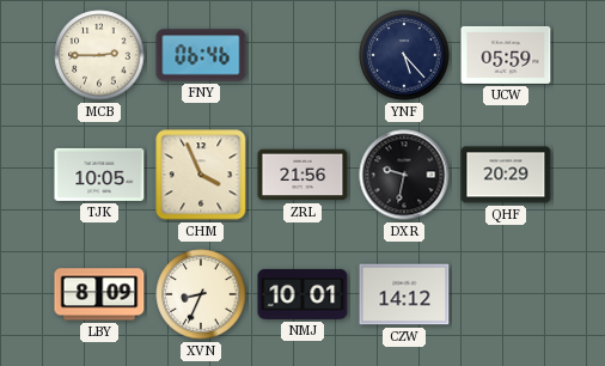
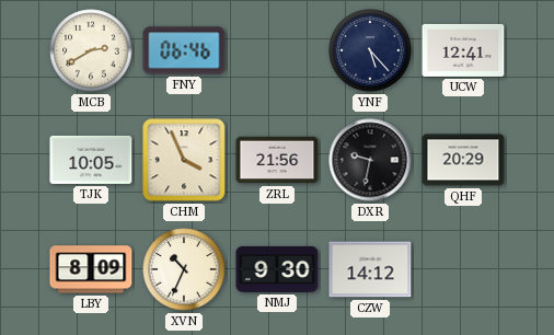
MCB: 2:45 -> 2:40 (91, 50)
UCW: 05:59 -> 12:41 (463, 50)
XVN: 8:34 -> 10:34 (184, 269)
NMJ: 10:01 -> 9:30 (277, 269)
